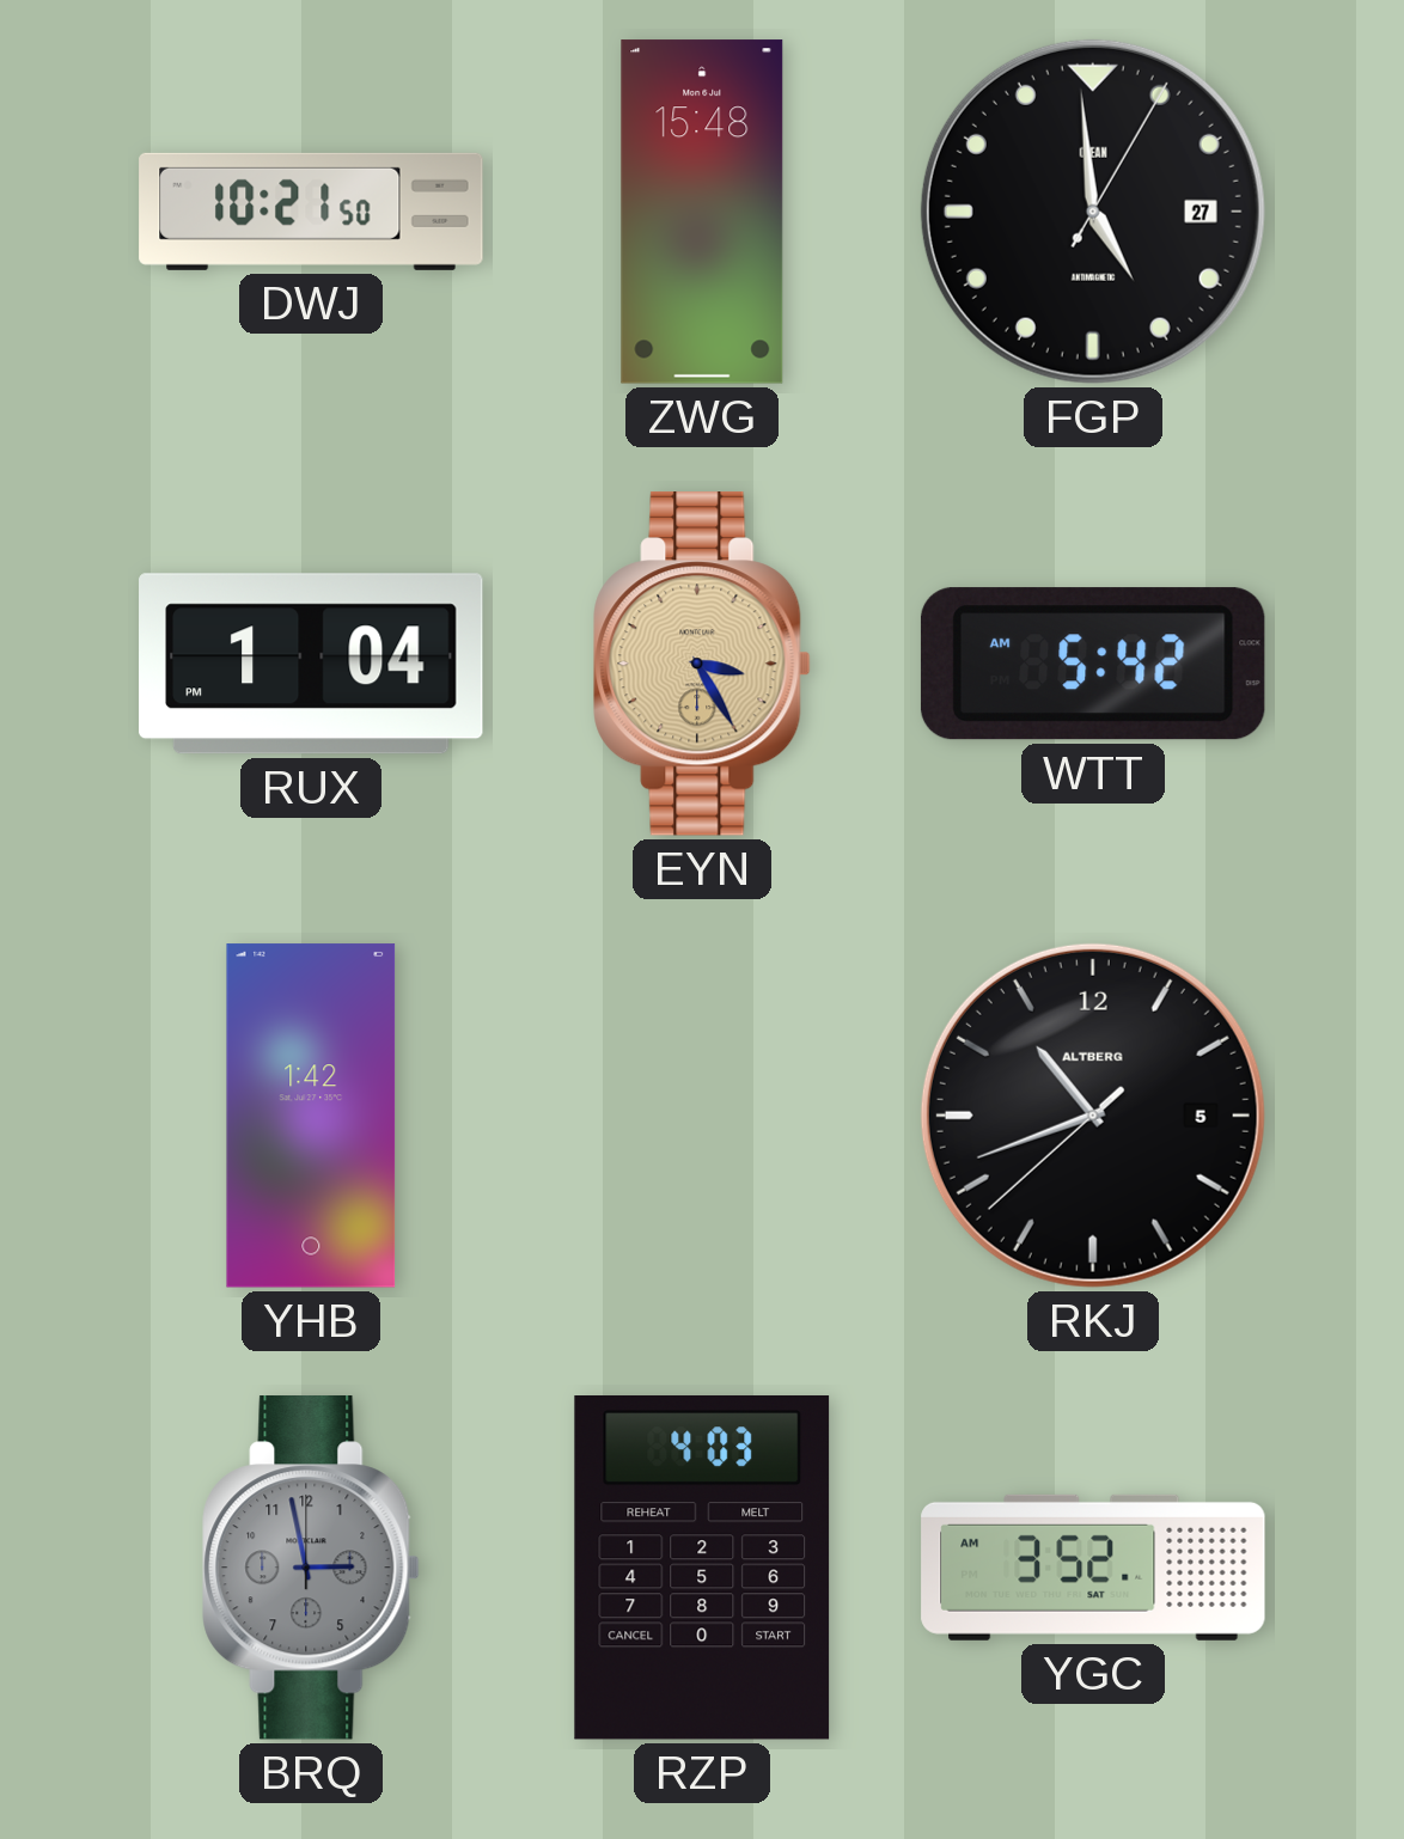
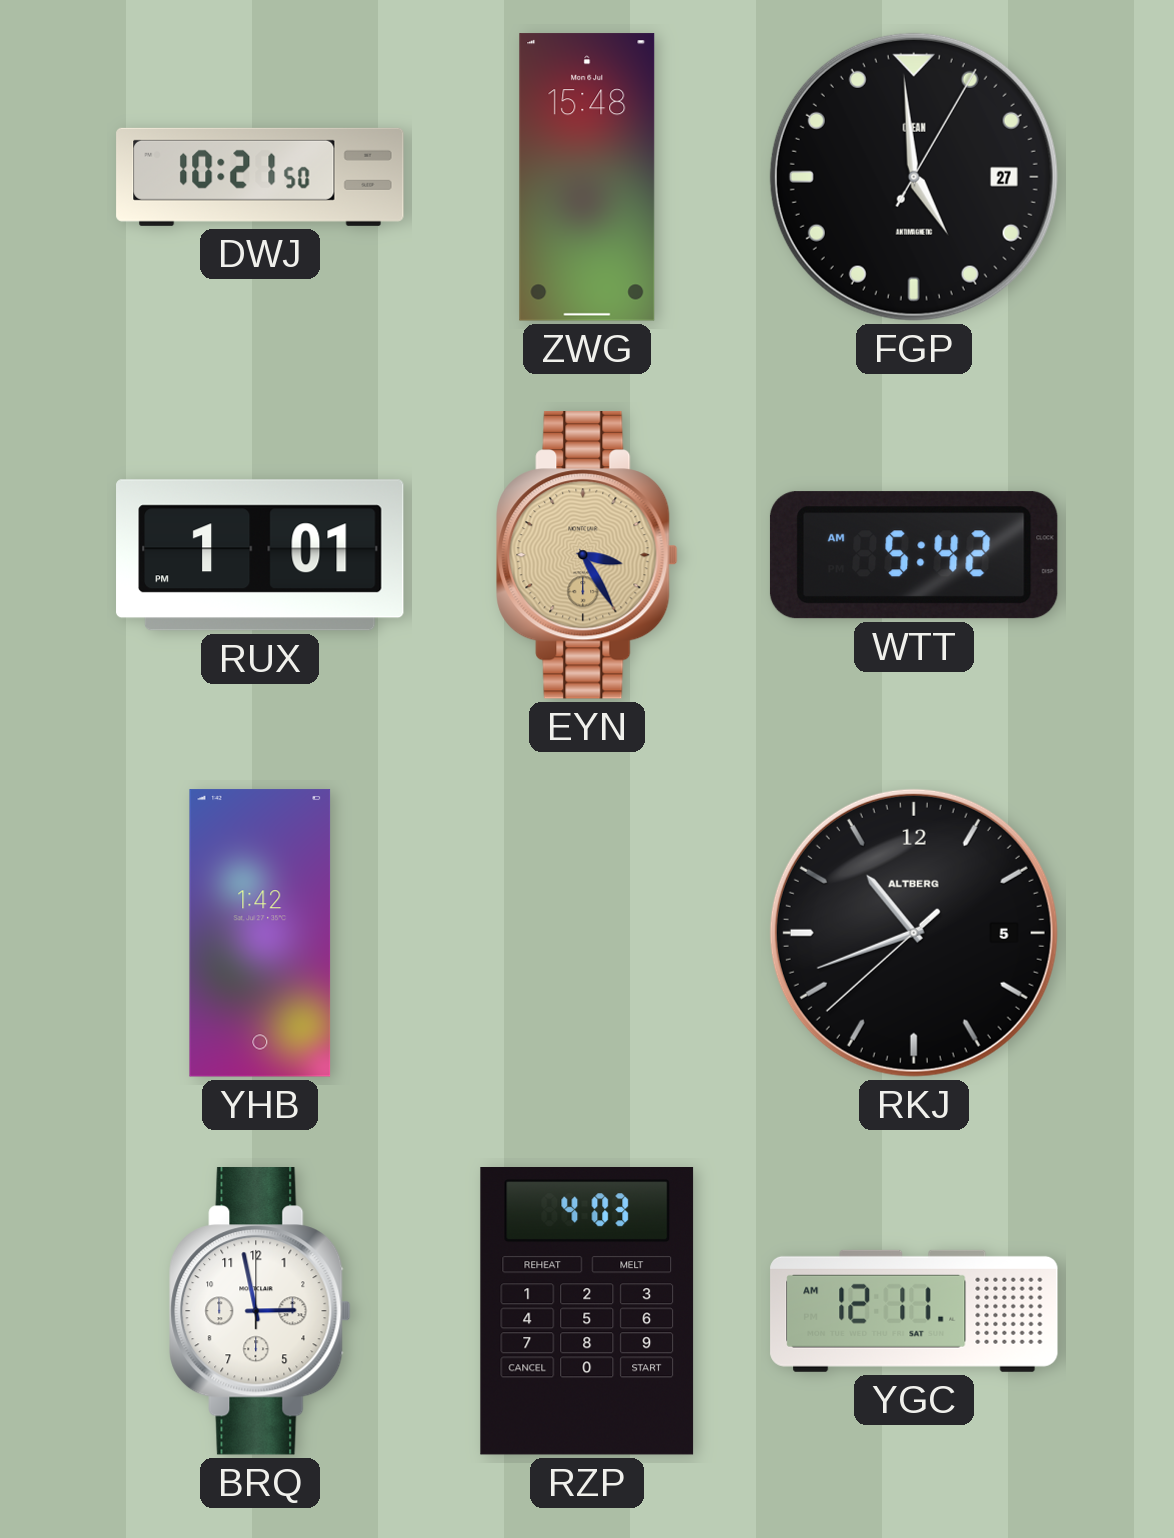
RUX: 1:04 -> 1:01 (260, 555)
BRQ dial: grey -> white (260, 1312)
YGC: 3:52 -> 12:11 (914, 1311)
